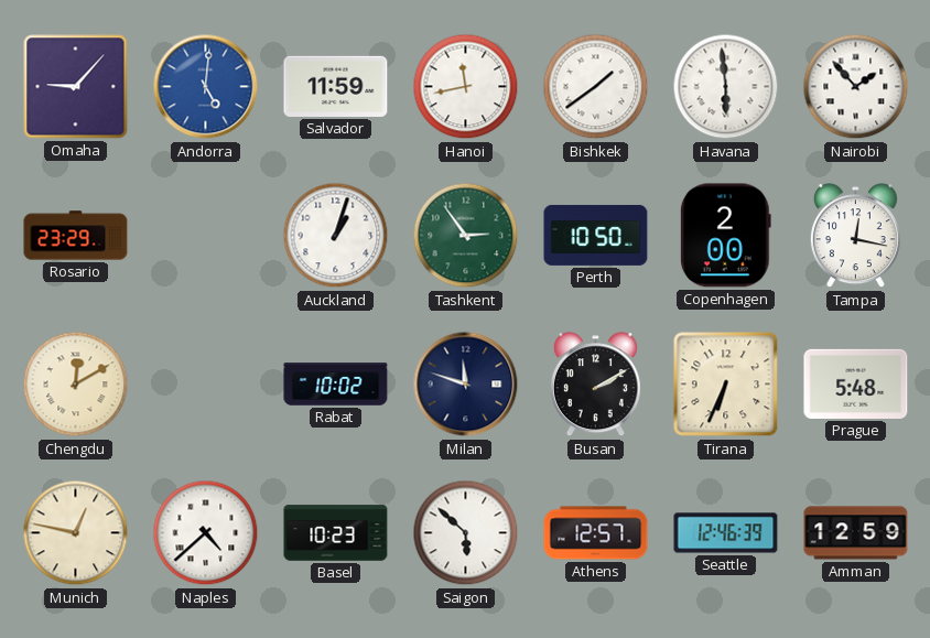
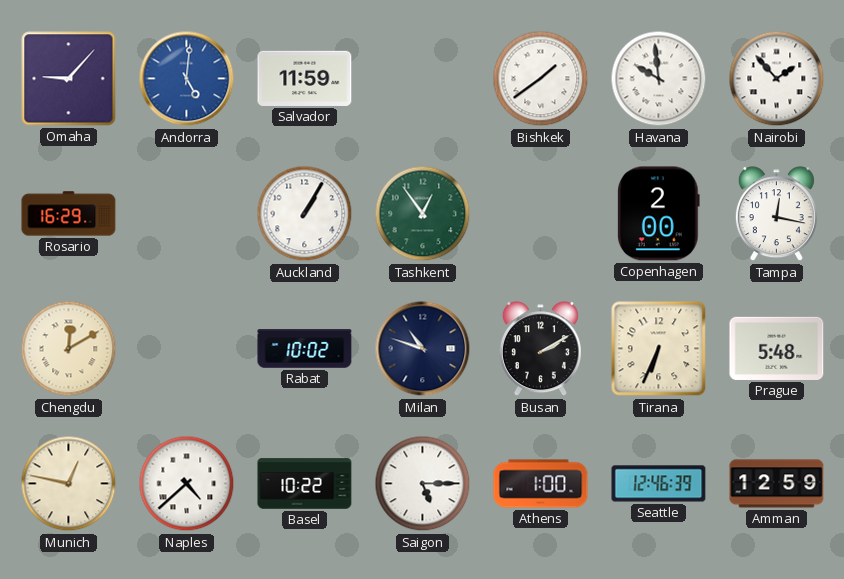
Hanoi: 11:43 -> none (466, 87)
Havana: 5:59 -> 9:59 (659, 79)
Rosario: 23:29 -> 16:29 (69, 214)
Auckland: 1:03 -> 1:05 (305, 214)
Tashkent: 2:54 -> 12:54 (423, 214)
Perth: 10:50 -> none (596, 235)
Milan: 11:48 -> 10:48 (423, 349)
Basel: 10:23 -> 10:22 (305, 484)
Saigon: 5:52 -> 5:15 (423, 484)
Athens: 12:57 -> 1:00 (541, 484)
